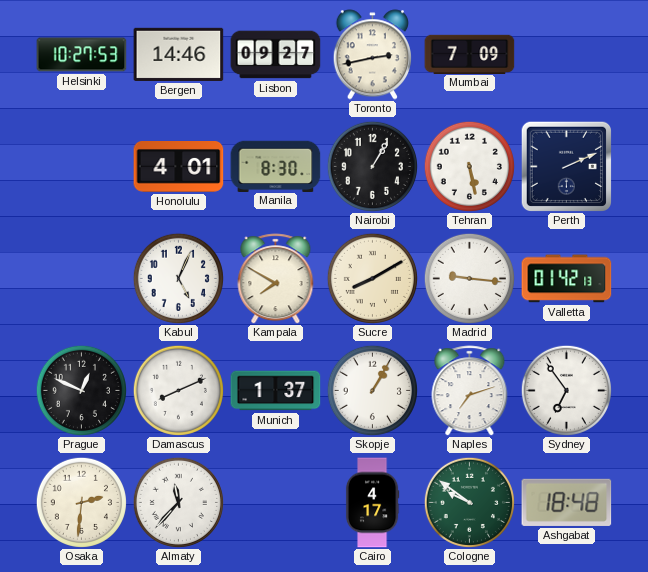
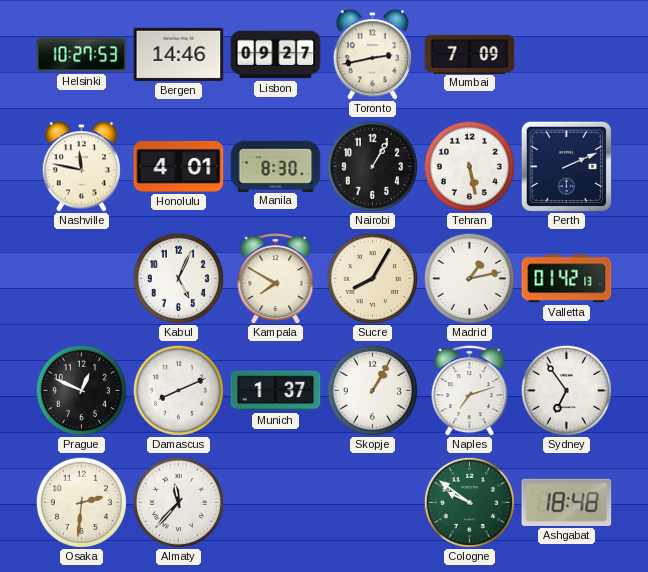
Nashville: none -> 11:47 (81, 167)
Sucre: 8:10 -> 8:05 (372, 278)
Madrid: 9:16 -> 1:13 (469, 278)
Cairo: 4:17 -> none (372, 503)
